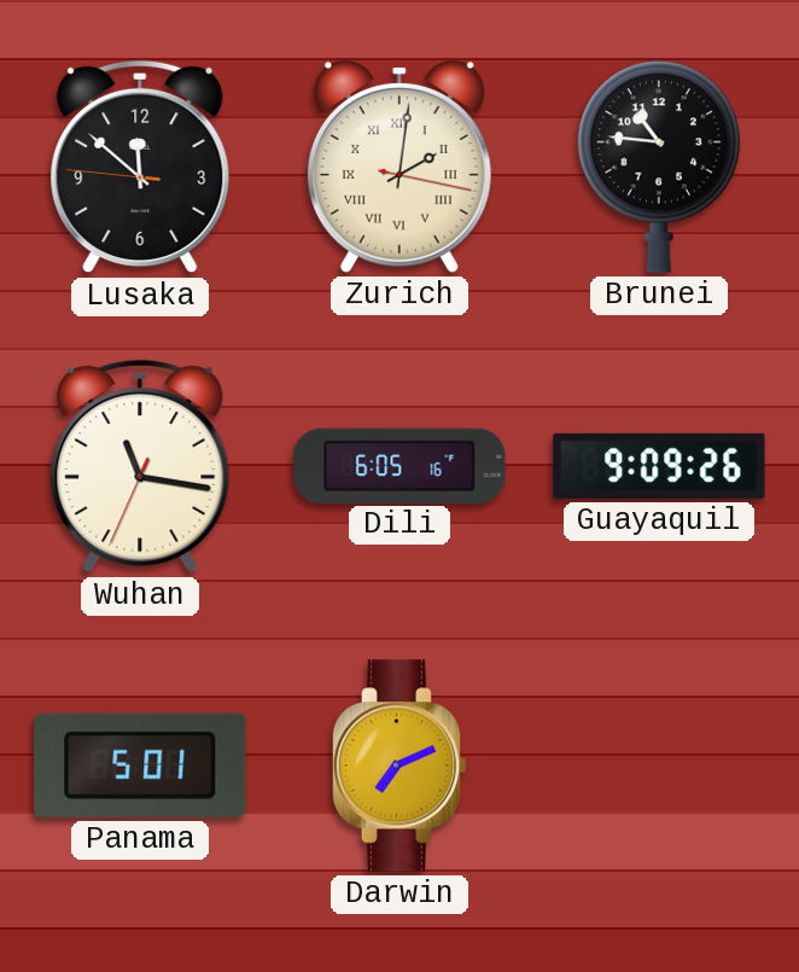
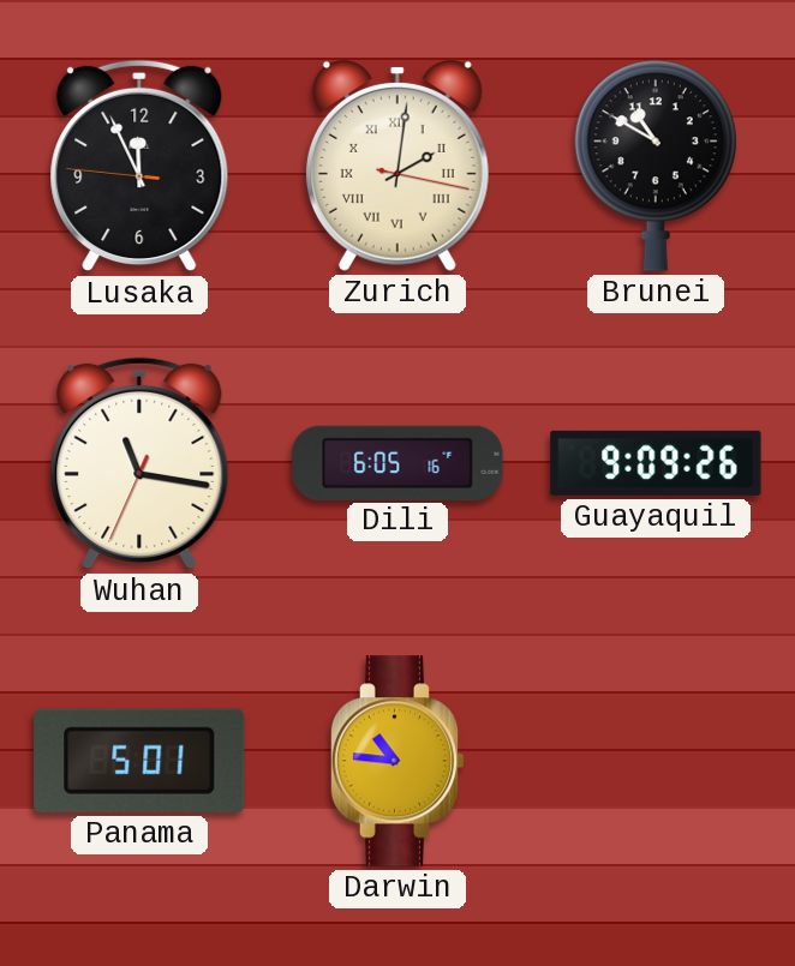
Lusaka: 11:51 -> 11:55 (139, 166)
Brunei: 10:46 -> 10:50 (656, 166)
Darwin: 7:11 -> 10:46 (397, 761)
